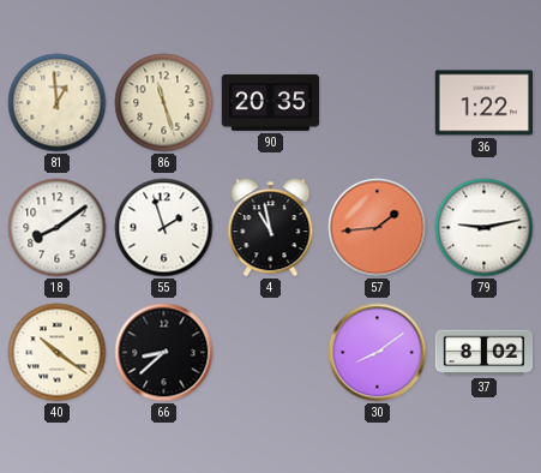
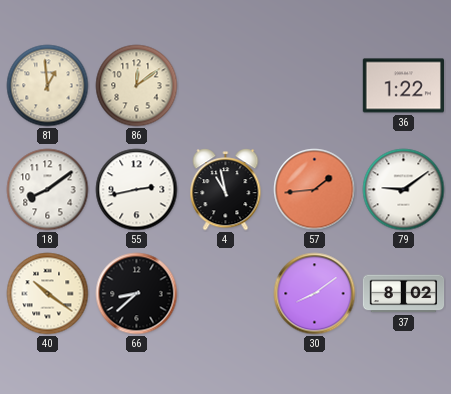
86: 11:27 -> 12:09 (137, 86)
90: 20:35 -> none (270, 102)
55: 1:57 -> 2:43 (137, 190)
79: 9:13 -> 9:09 (404, 190)
